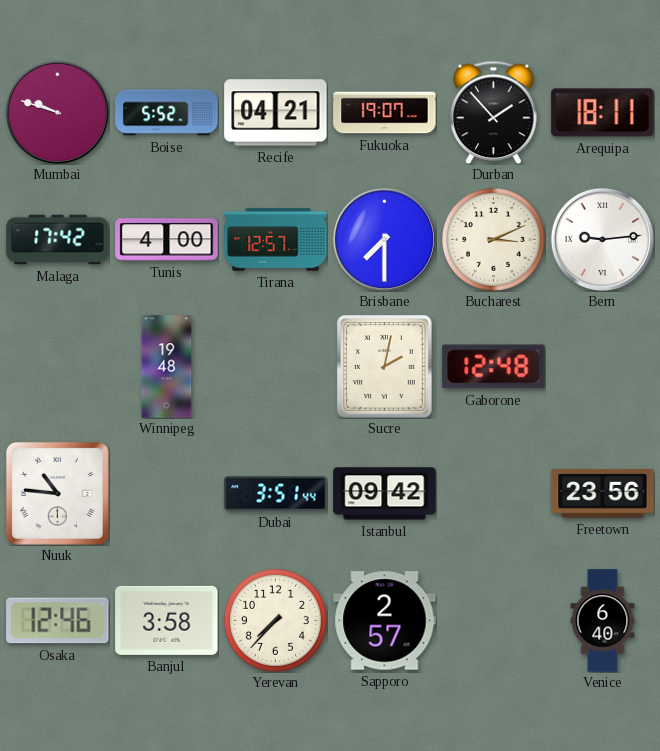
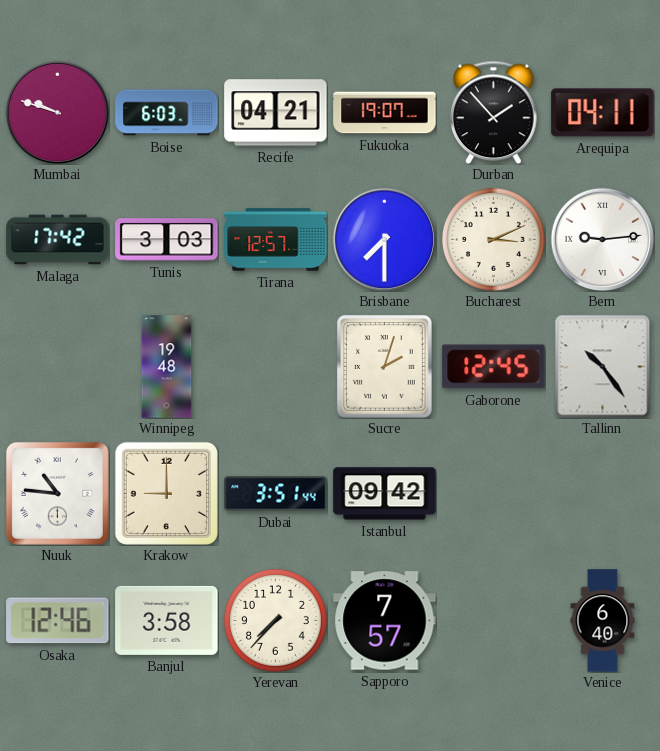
Boise: 5:52 -> 6:03 (167, 113)
Arequipa: 18:11 -> 04:11 (603, 113)
Tunis: 4:00 -> 3:03 (167, 240)
Sucre: 2:02 -> 2:03 (384, 367)
Gaborone: 12:48 -> 12:45 (494, 367)
Tallinn: none -> 10:24 (603, 366)
Krakow: none -> 9:00 (166, 493)
Freetown: 23:56 -> none (603, 494)
Sapporo: 2:57 -> 7:57 (385, 621)
